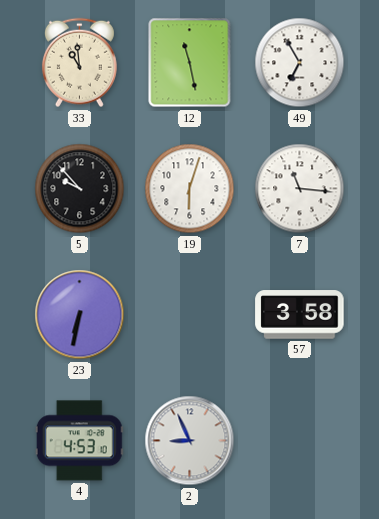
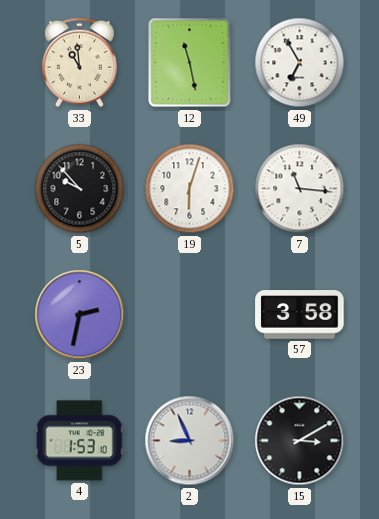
23: 6:32 -> 2:32 (80, 315)
4: 4:53 -> 1:53 (79, 441)
15: none -> 3:10 (300, 441)
